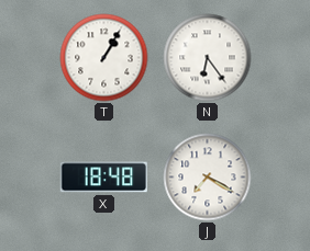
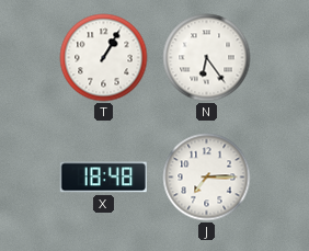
J: 7:20 -> 7:15 (207, 178)
